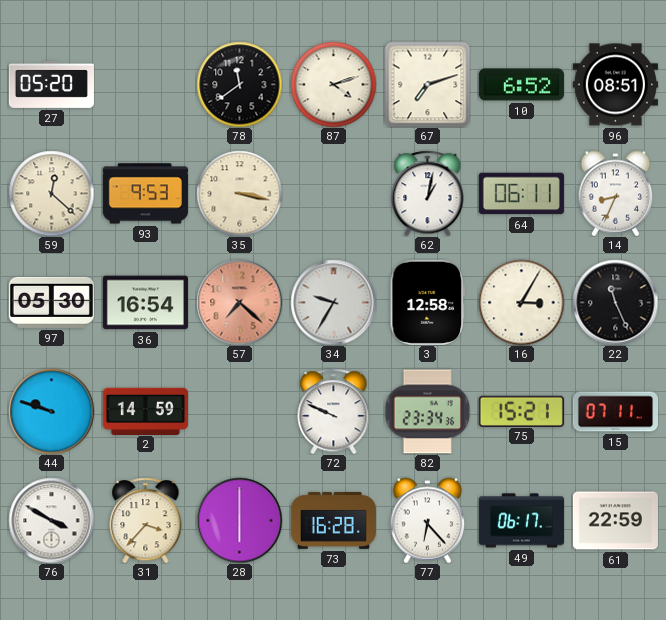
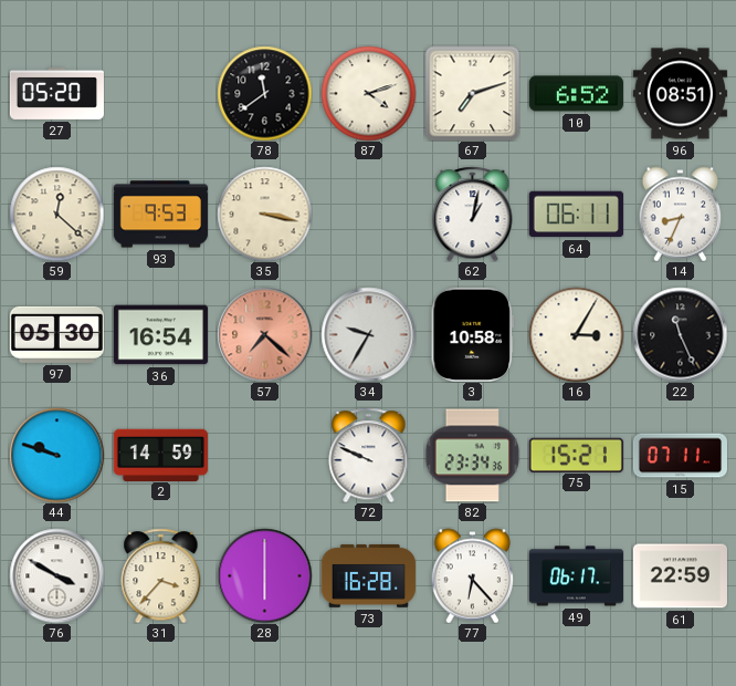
3: 12:58 -> 10:58 (472, 334)
